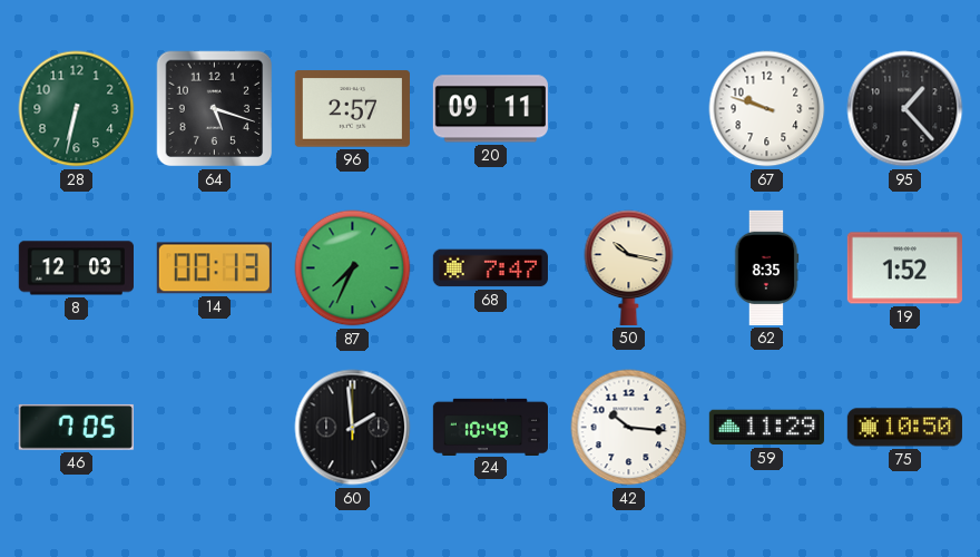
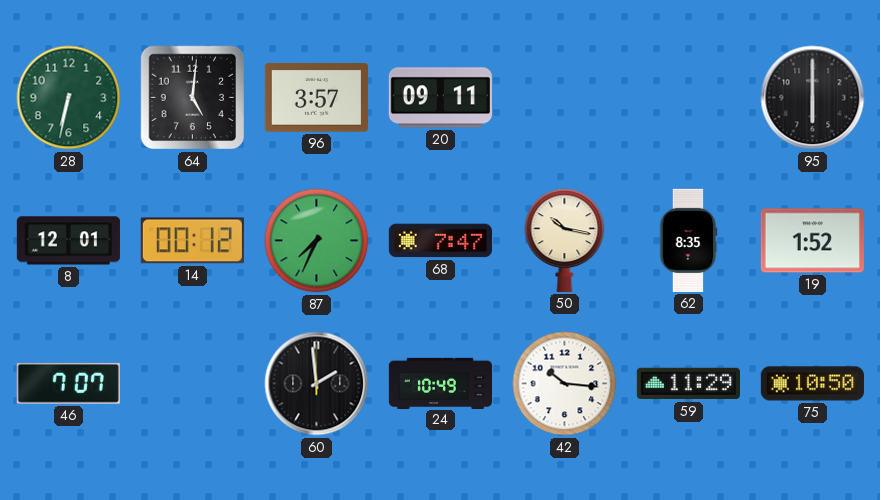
64: 5:18 -> 5:01 (193, 98)
96: 2:57 -> 3:57 (316, 98)
67: 9:48 -> none (767, 109)
95: 1:23 -> 6:00 (813, 98)
8: 12:03 -> 12:01 (68, 241)
14: 00:13 -> 00:12 (192, 241)
46: 7:05 -> 7:07 (68, 383)
